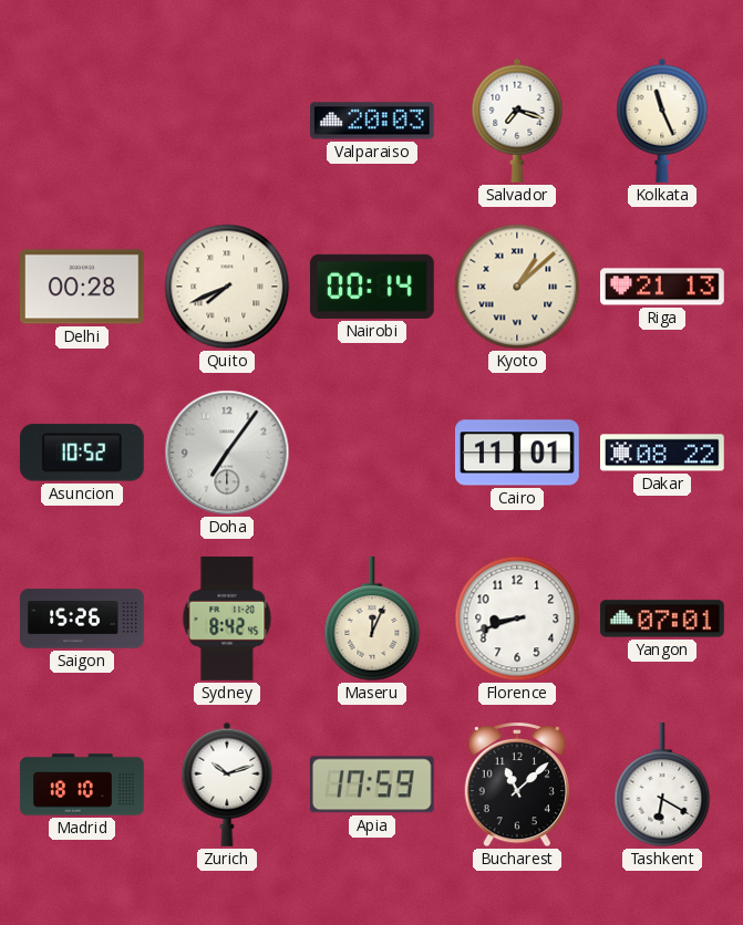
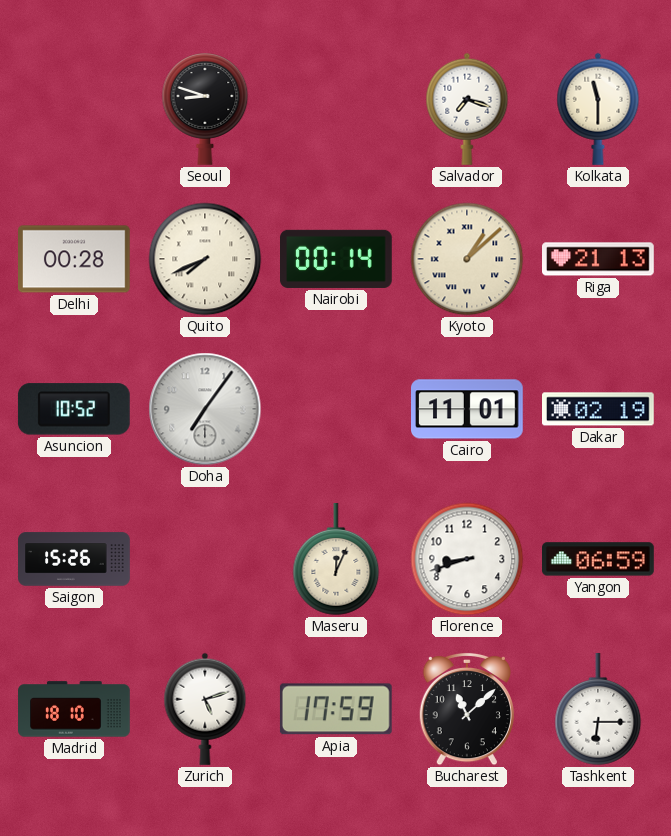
Seoul: none -> 8:48 (205, 109)
Valparaiso: 20:03 -> none (373, 121)
Kolkata: 11:26 -> 11:30 (598, 109)
Dakar: 08:22 -> 02:19 (599, 409)
Sydney: 8:42 -> none (227, 620)
Yangon: 07:01 -> 06:59 (599, 559)
Zurich: 10:12 -> 5:12 (205, 709)
Tashkent: 6:20 -> 6:15 (598, 710)
